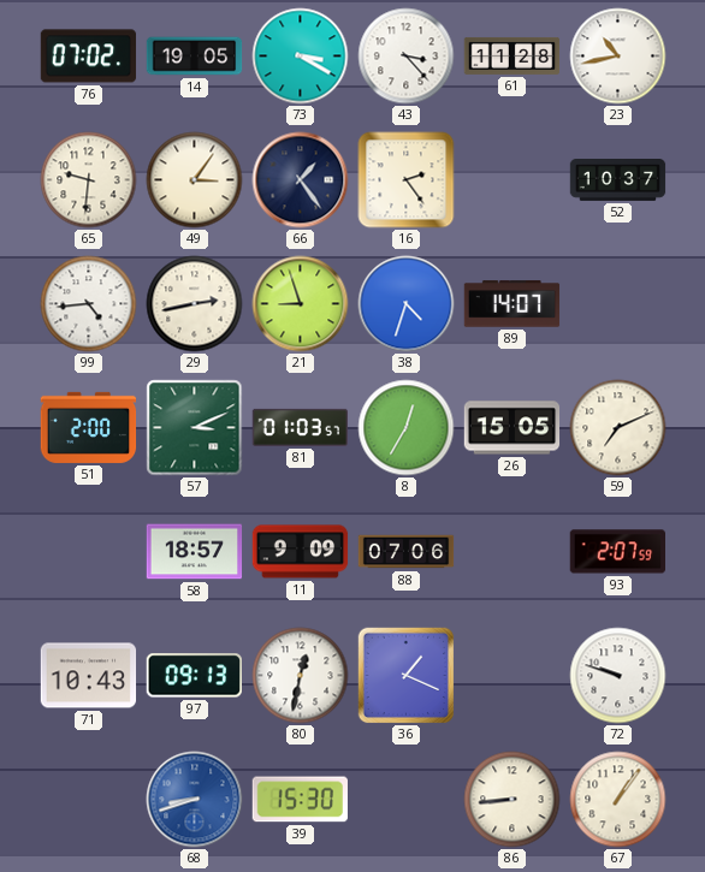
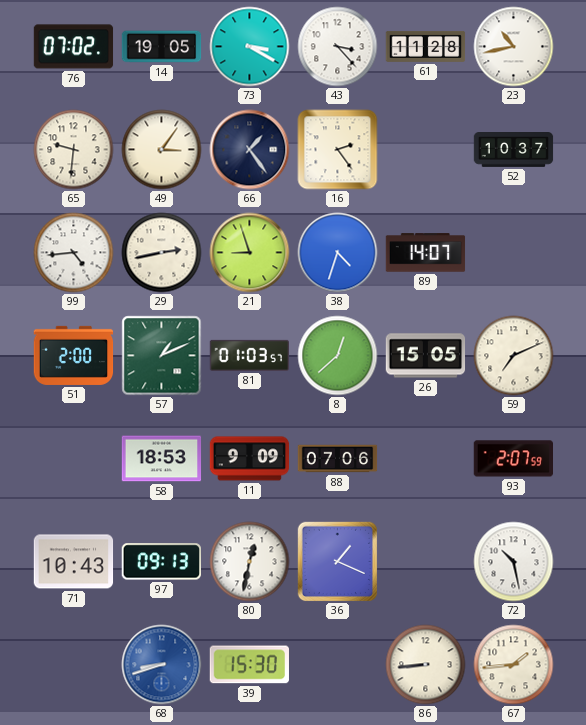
57: 3:11 -> 1:11 (162, 356)
8: 12:35 -> 12:38 (338, 356)
58: 18:57 -> 18:53 (162, 459)
72: 9:48 -> 10:28 (514, 562)
67: 1:06 -> 1:44 (514, 665)
